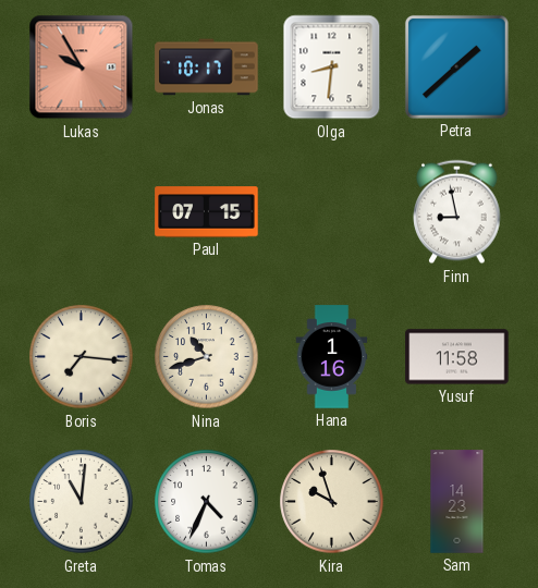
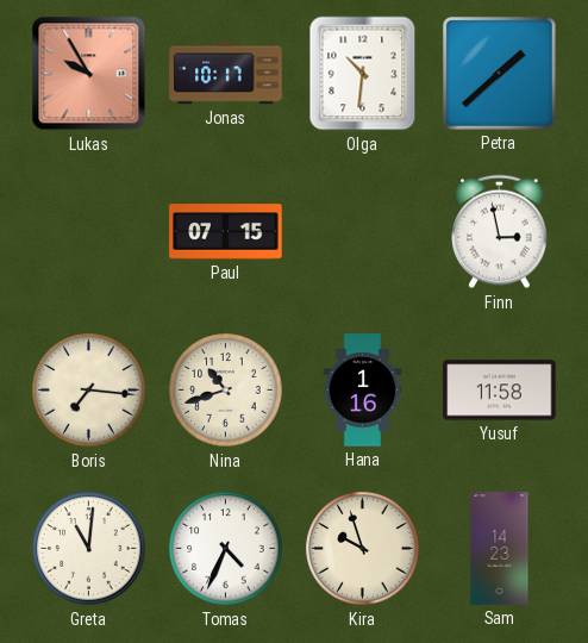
Olga: 8:31 -> 10:31 (363, 74)
Finn: 8:58 -> 2:58 (500, 232)
